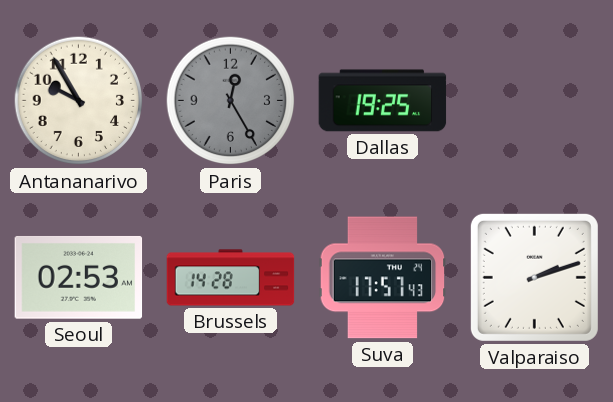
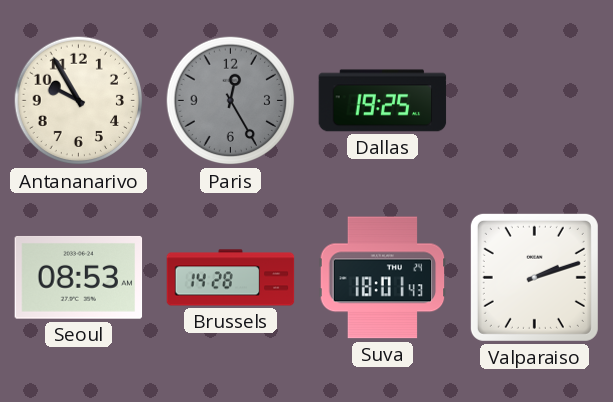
Seoul: 02:53 -> 08:53 (79, 277)
Suva: 17:57 -> 18:01 (383, 278)
